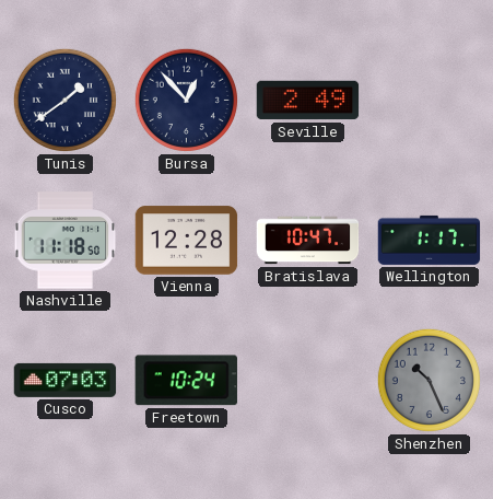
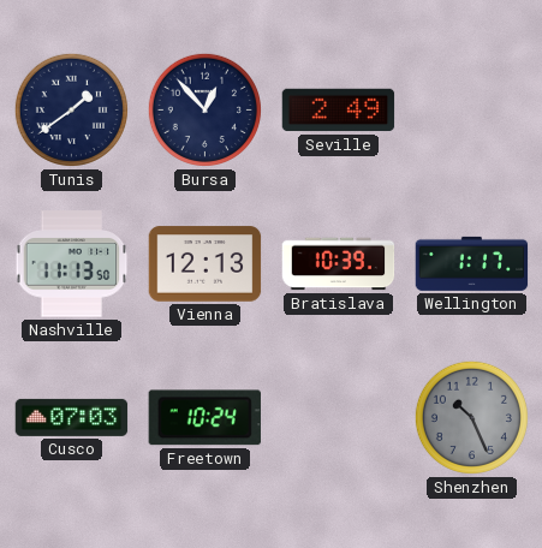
Nashville: 11:18 -> 11:13 (72, 264)
Vienna: 12:28 -> 12:13 (206, 264)
Bratislava: 10:47 -> 10:39 (339, 264)
